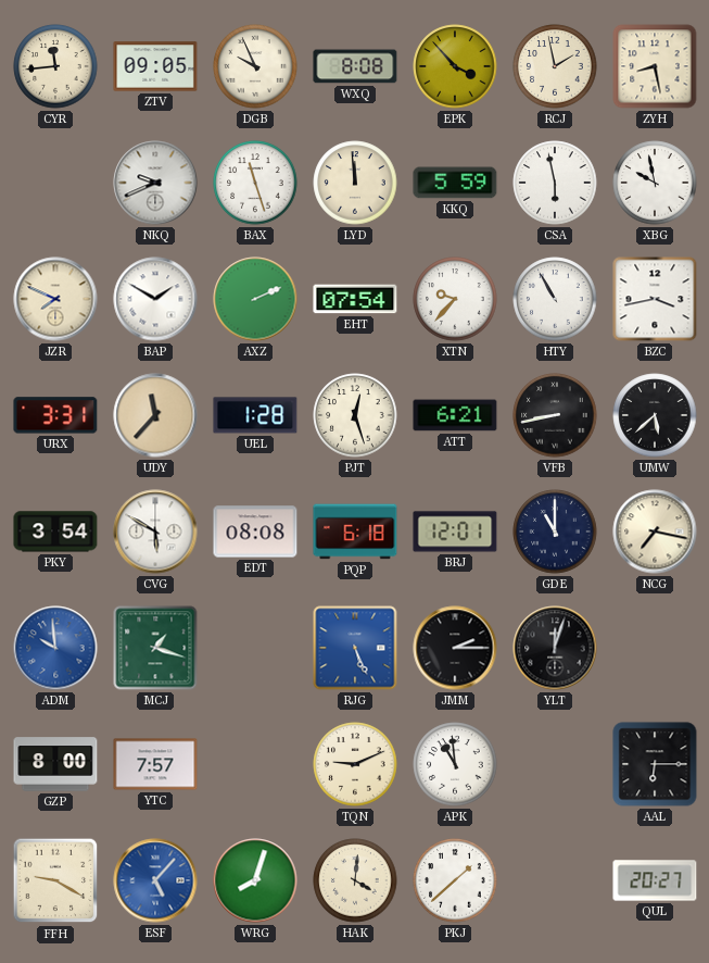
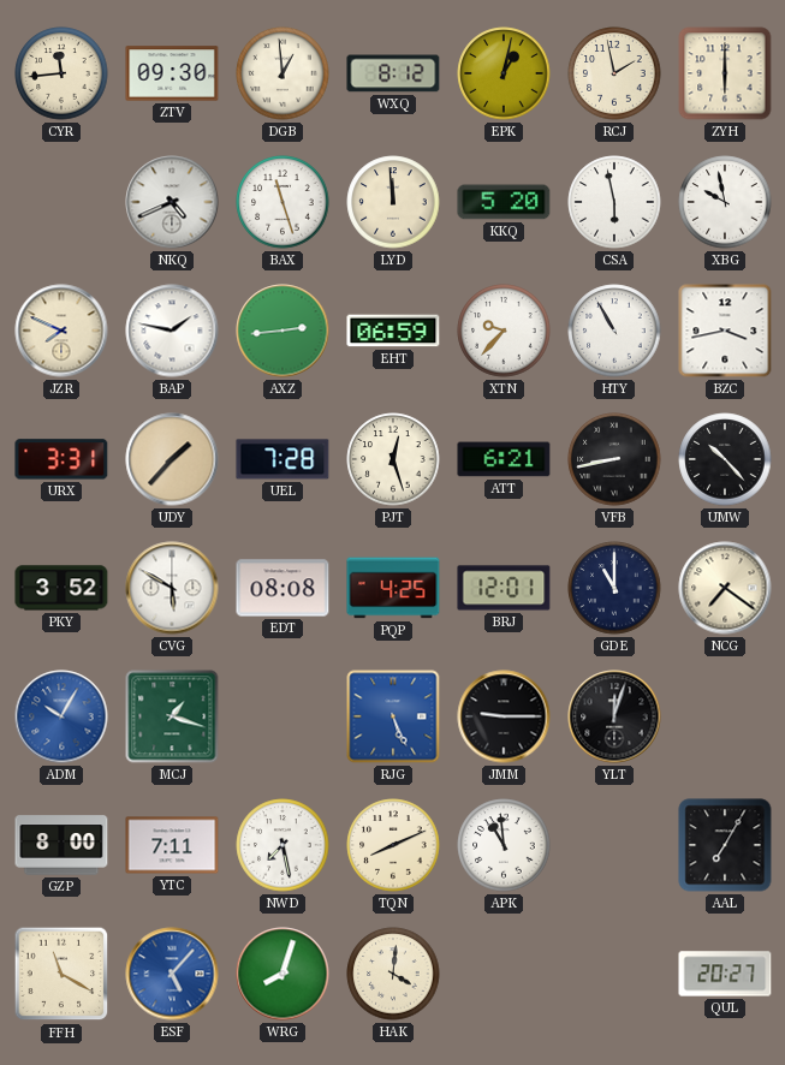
ZTV: 09:05 -> 09:30 (172, 73)
DGB: 9:56 -> 12:59 (283, 73)
WXQ: 8:08 -> 8:12 (393, 73)
EPK: 3:53 -> 1:02 (504, 73)
ZYH: 8:28 -> 6:00 (725, 73)
NKQ: 9:41 -> 4:41 (172, 202)
KKQ: 5:59 -> 5:20 (504, 202)
BAP: 1:50 -> 1:47 (172, 331)
AXZ: 2:11 -> 2:44 (283, 331)
EHT: 07:54 -> 06:59 (393, 331)
UDY: 11:37 -> 1:37 (172, 459)
UEL: 1:28 -> 7:28 (283, 459)
UMW: 5:38 -> 10:23 (725, 459)
PKY: 3:54 -> 3:52 (61, 588)
PQP: 6:18 -> 4:25 (393, 588)
NCG: 7:17 -> 7:21 (725, 588)
ADM: 9:59 -> 10:05 (61, 716)
JMM: 2:15 -> 9:15 (504, 716)
YTC: 7:57 -> 7:11 (172, 845)
NWD: none -> 7:28 (283, 845)
TQN: 9:11 -> 8:11 (393, 845)
AAL: 6:15 -> 7:05 (725, 845)
FFH: 9:20 -> 11:20 (61, 974)
PKJ: 1:38 -> none (455, 880)
